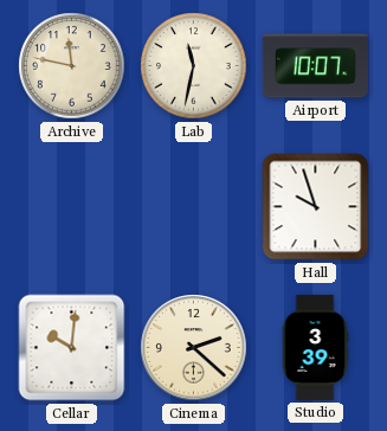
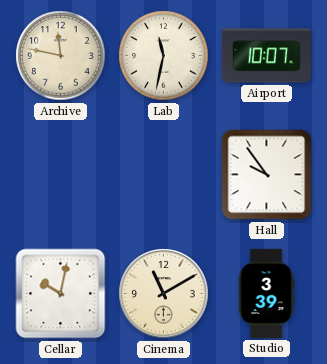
Hall: 9:57 -> 9:54 (267, 175)
Cellar: 10:01 -> 10:02 (61, 294)
Cinema: 2:22 -> 11:10 (164, 294)
